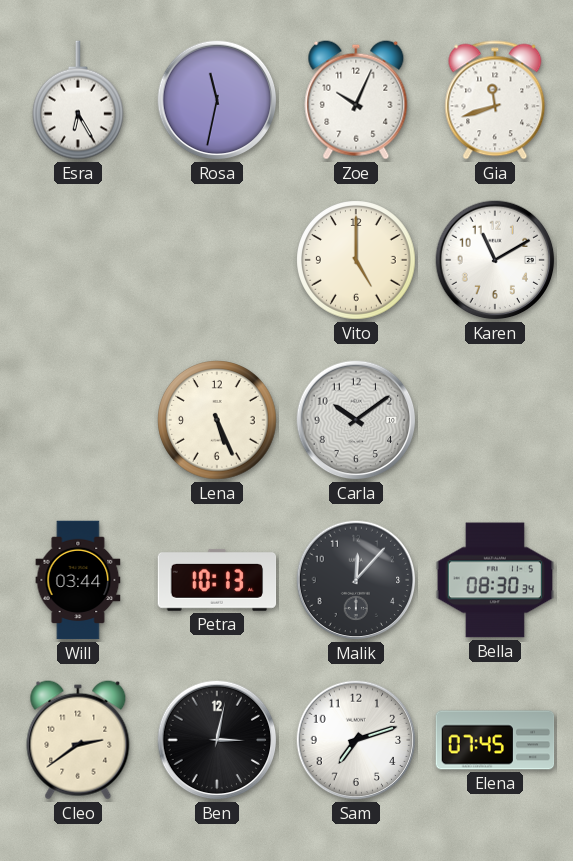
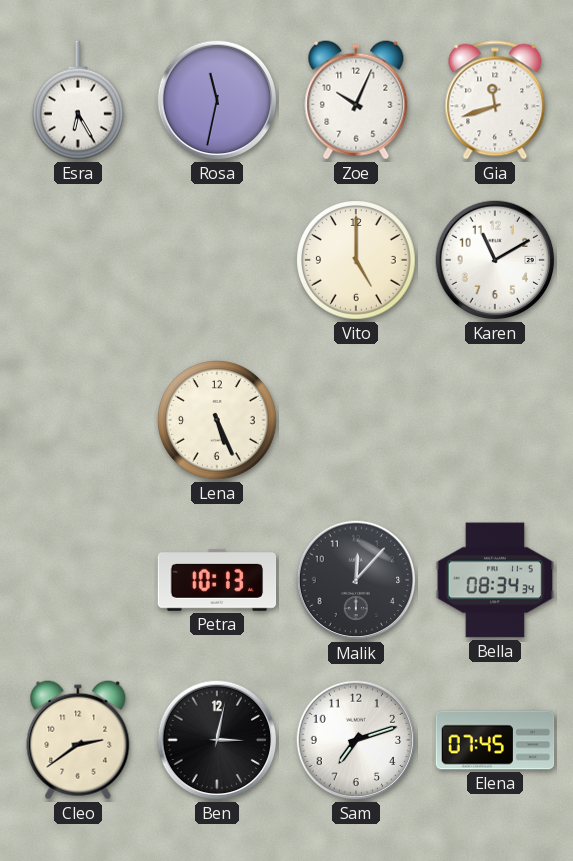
Carla: 10:09 -> none (356, 420)
Will: 03:44 -> none (78, 580)
Bella: 08:30 -> 08:34 (495, 580)
